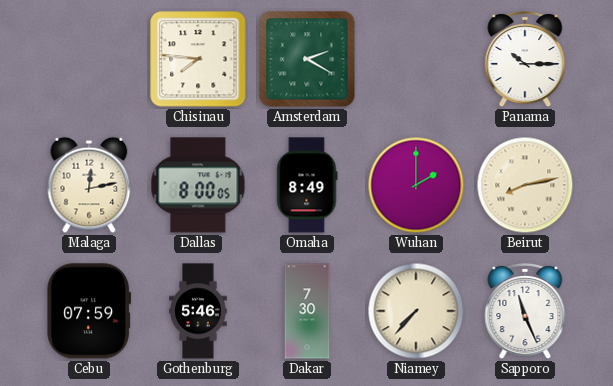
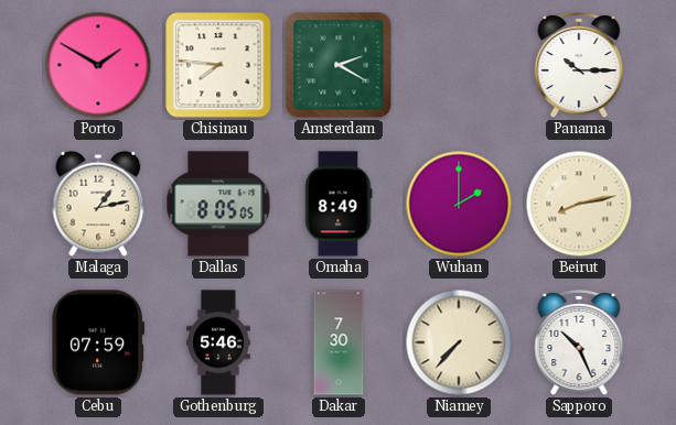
Porto: none -> 1:50 (98, 65)
Malaga: 12:13 -> 1:13 (98, 204)
Dallas: 8:00 -> 8:05 (218, 204)
Sapporo: 11:26 -> 10:26 (579, 342)
